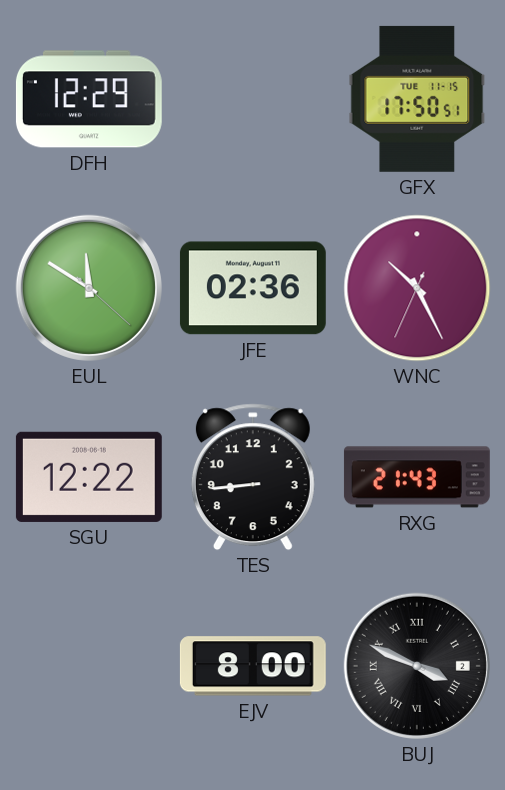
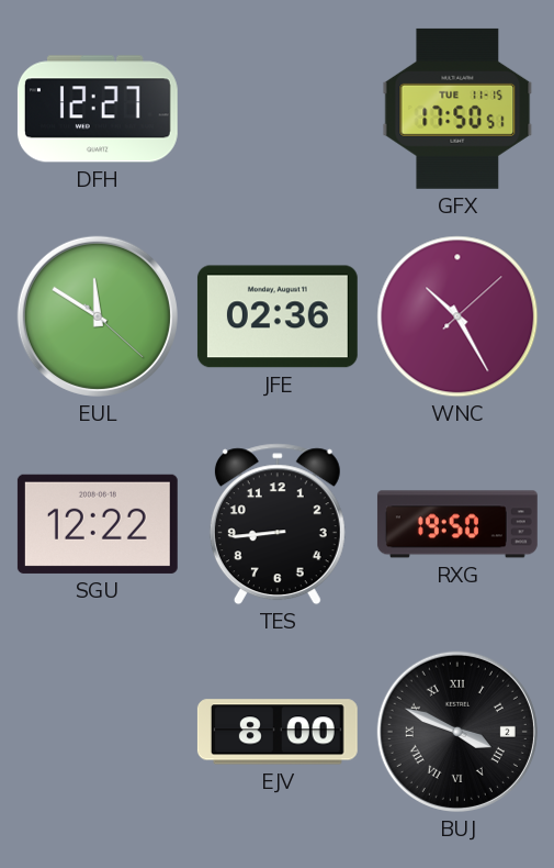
DFH: 12:29 -> 12:27 (98, 109)
WNC: 10:25:34 -> 10:25:08 (457, 316)
RXG: 21:43 -> 19:50 (457, 524)
